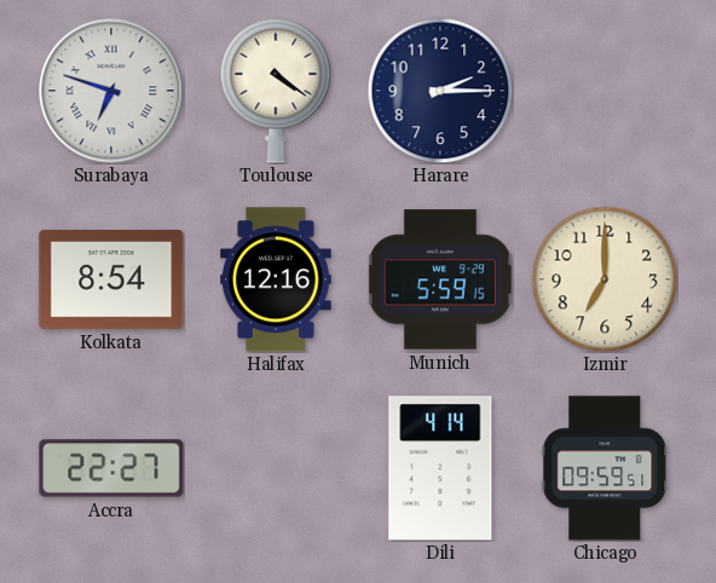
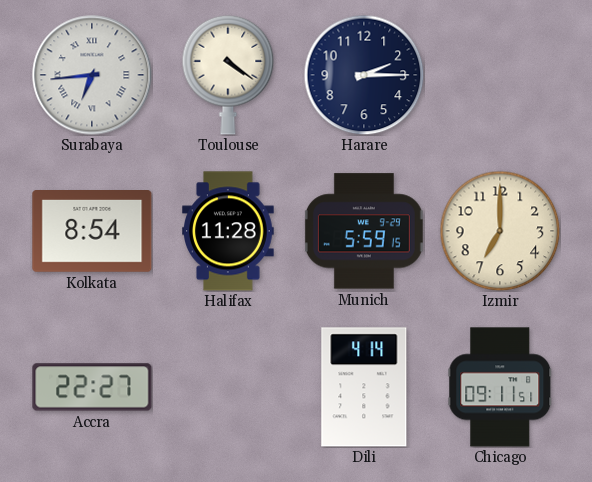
Surabaya: 6:48 -> 6:44 (92, 75)
Halifax: 12:16 -> 11:28 (228, 231)
Chicago: 09:59 -> 09:11 (500, 387)
